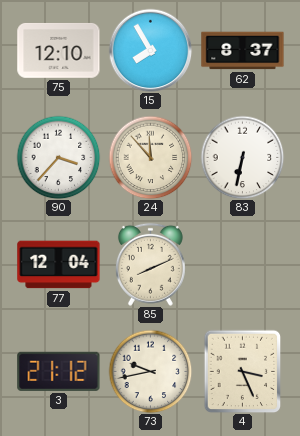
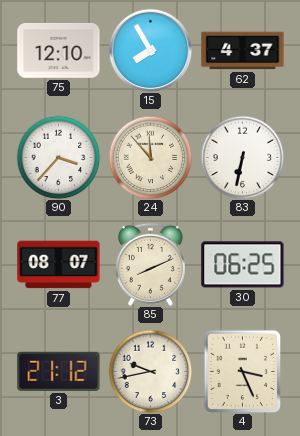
62: 8:37 -> 4:37 (243, 51)
77: 12:04 -> 08:07 (59, 265)
30: none -> 06:25 (243, 265)
